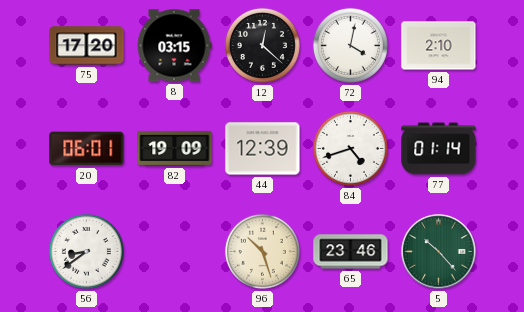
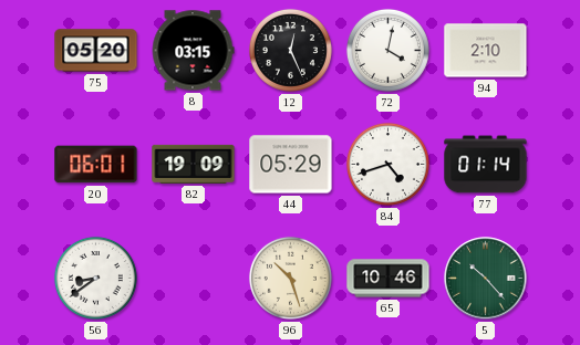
75: 17:20 -> 05:20 (96, 51)
12: 12:22 -> 12:26 (290, 50)
44: 12:39 -> 05:29 (291, 165)
65: 23:46 -> 10:46 (389, 279)
